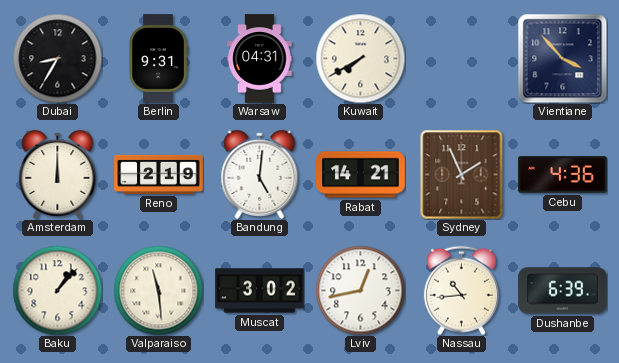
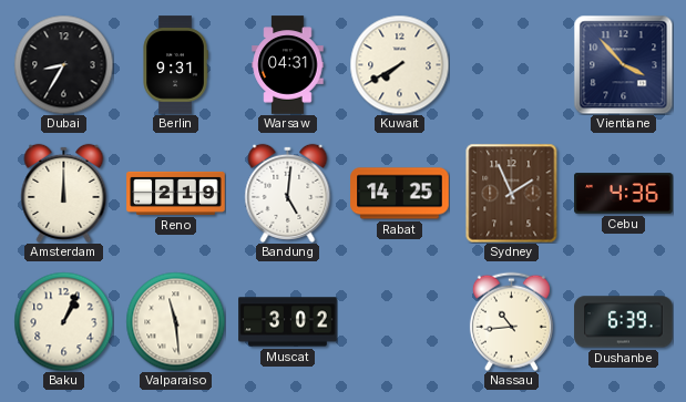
Rabat: 14:21 -> 14:25 (400, 194)
Baku: 1:07 -> 1:04 (63, 321)
Lviv: 12:43 -> none (360, 290)
